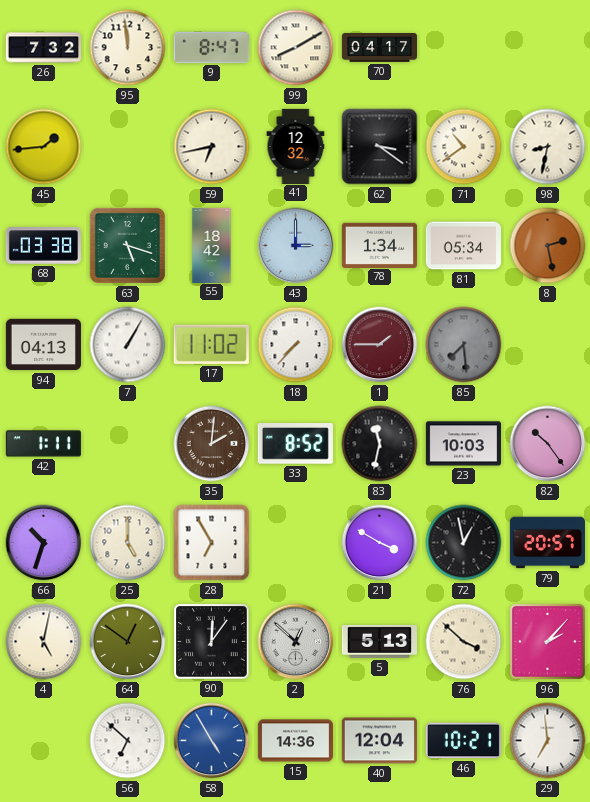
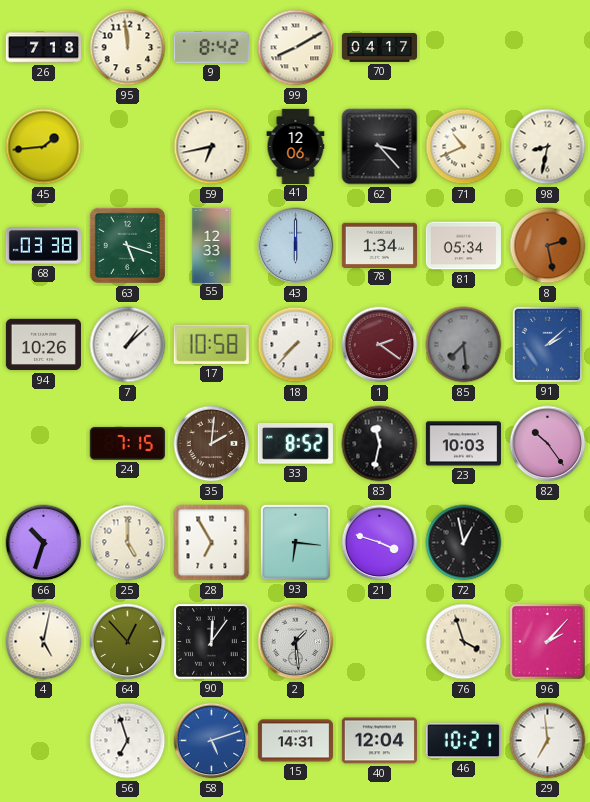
26: 7:32 -> 7:18 (43, 48)
9: 8:47 -> 8:42 (211, 47)
41: 12:32 -> 12:06 (296, 146)
62: 3:21 -> 3:23 (380, 147)
71: 10:39 -> 10:41 (464, 147)
55: 18:42 -> 12:33 (212, 245)
43: 3:00 -> 6:00 (296, 246)
94: 04:13 -> 10:26 (43, 345)
7: 1:05 -> 1:08 (128, 345)
17: 11:02 -> 10:58 (211, 344)
1: 1:45 -> 2:21 (380, 345)
91: none -> 2:08 (547, 344)
42: 1:11 -> none (43, 444)
24: none -> 7:15 (127, 443)
93: none -> 6:16 (295, 542)
21: 3:50 -> 3:48 (380, 543)
79: 20:57 -> none (547, 543)
64: 12:51 -> 12:53 (128, 642)
2: 12:52 -> 1:29 (296, 642)
5: 5:13 -> none (379, 642)
76: 3:52 -> 3:57 (464, 642)
56: 6:52 -> 6:57 (128, 741)
58: 4:55 -> 5:12 (212, 741)
15: 14:36 -> 14:31 (295, 741)
